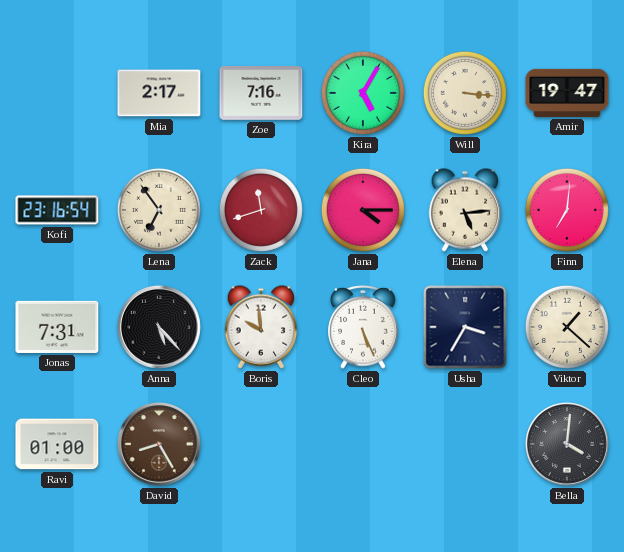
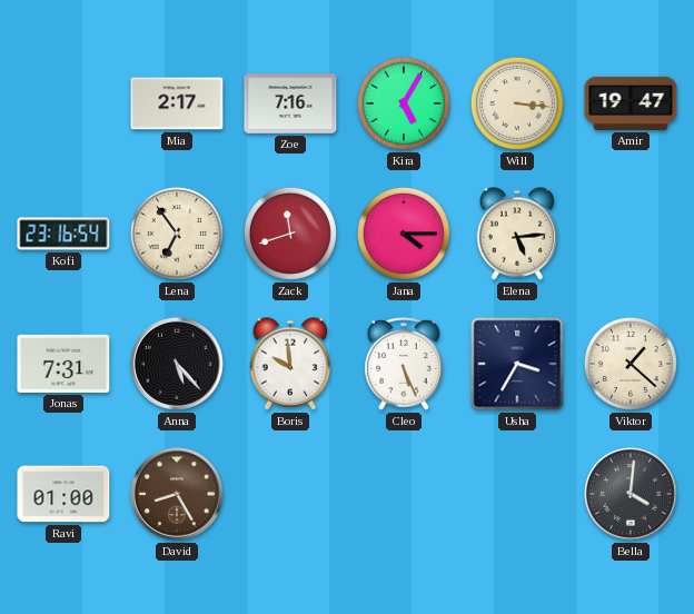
Finn: 7:01 -> none (567, 210)
